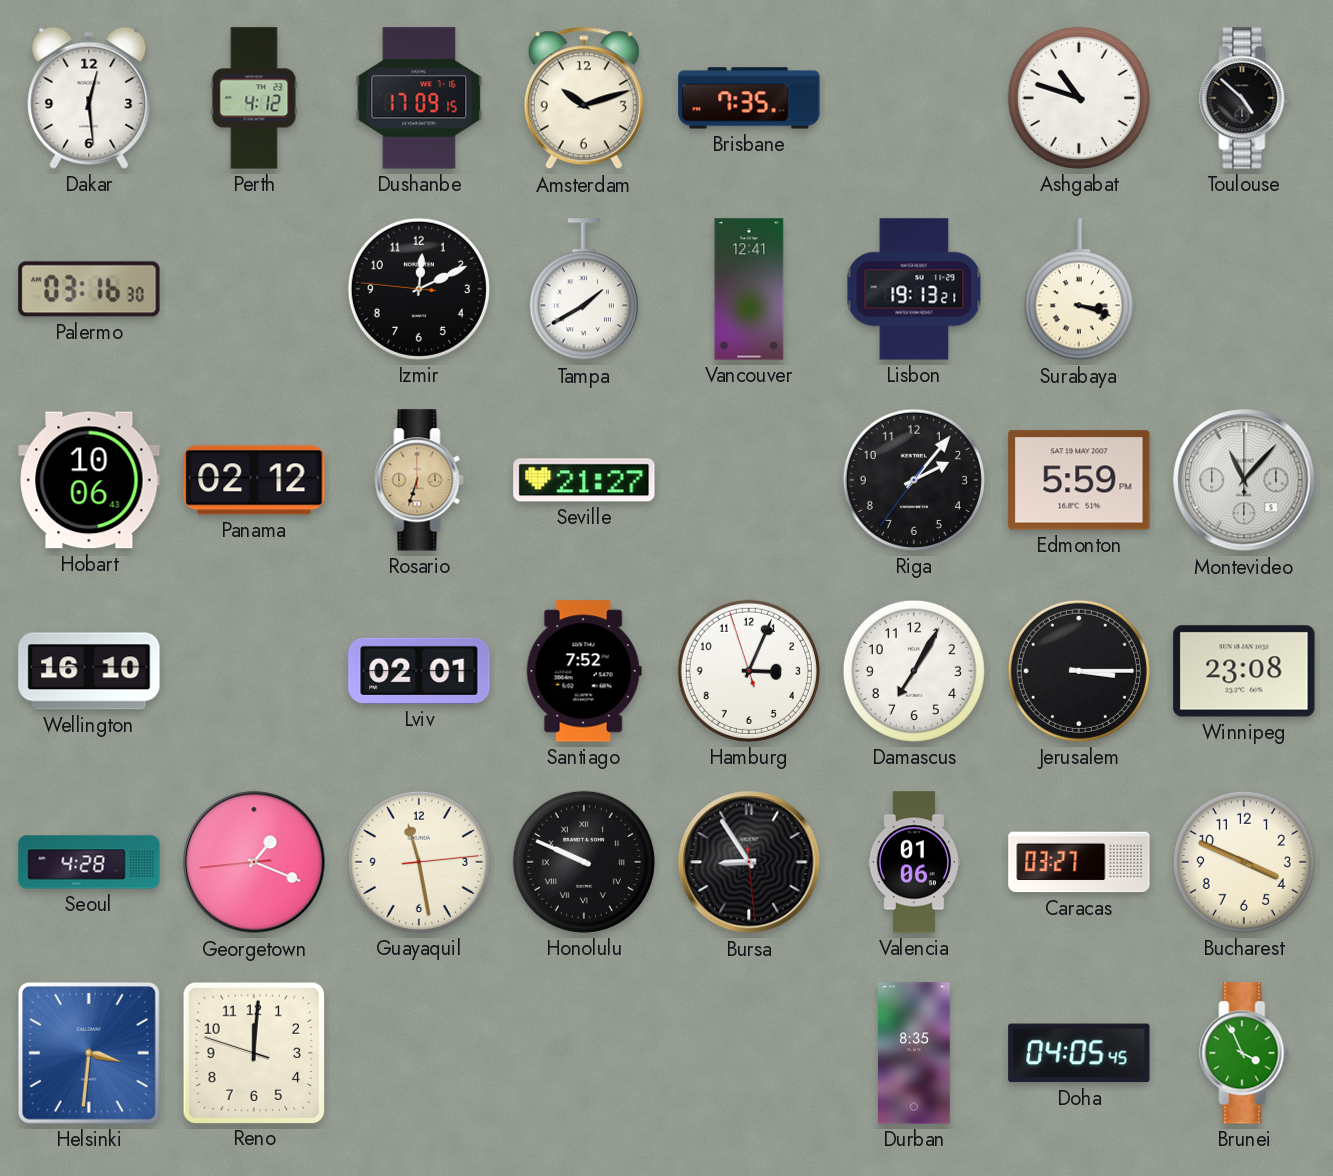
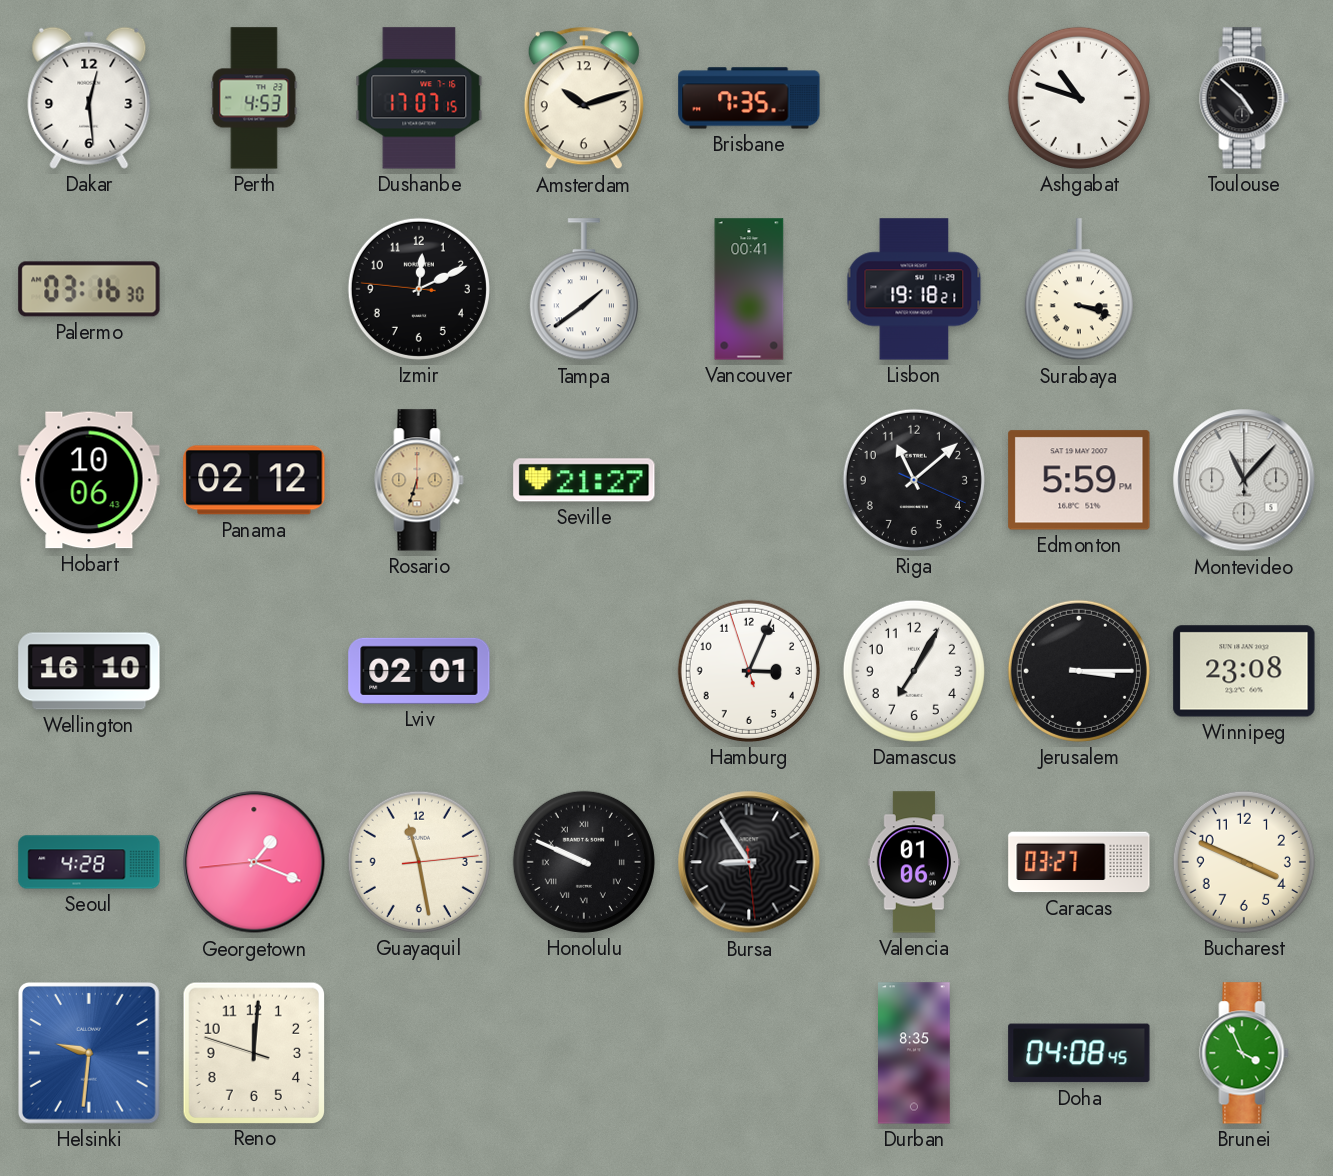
Perth: 4:12 -> 4:53 (254, 98)
Dushanbe: 17:09 -> 17:07 (419, 98)
Tampa: 1:40 -> 1:39 (584, 290)
Vancouver: 12:41 -> 00:41 (749, 289)
Lisbon: 19:13 -> 19:18 (914, 289)
Riga: 2:06 -> 11:08 (914, 480)
Santiago: 7:52 -> none (584, 671)
Helsinki: 3:31 -> 9:31 (90, 1054)
Doha: 04:05 -> 04:08 (1079, 1053)
